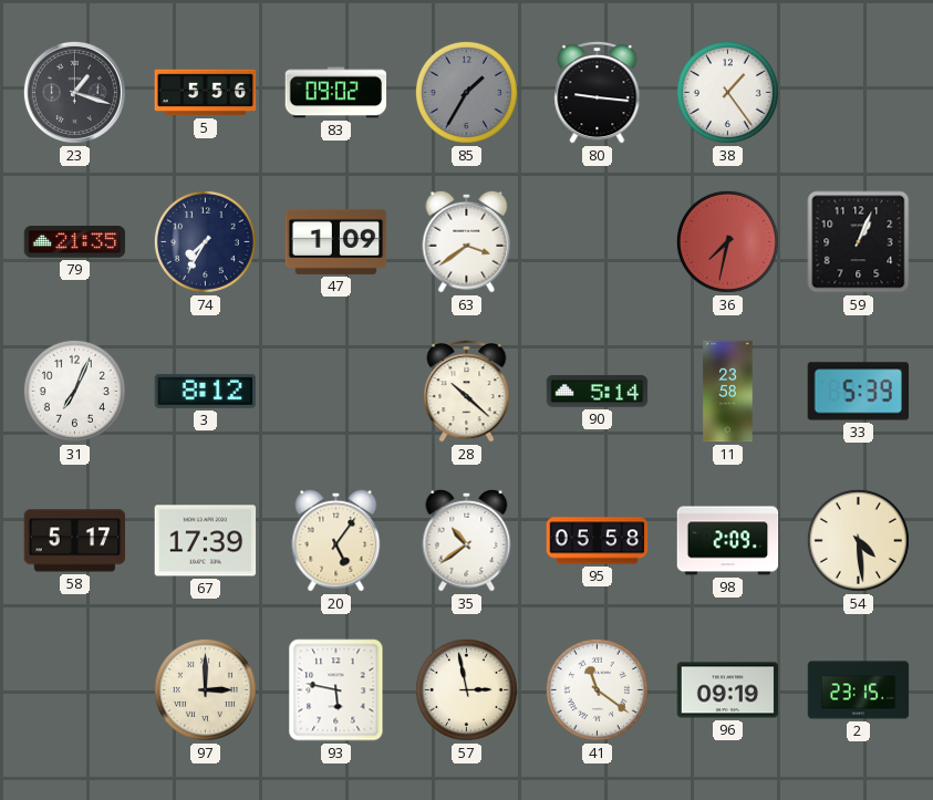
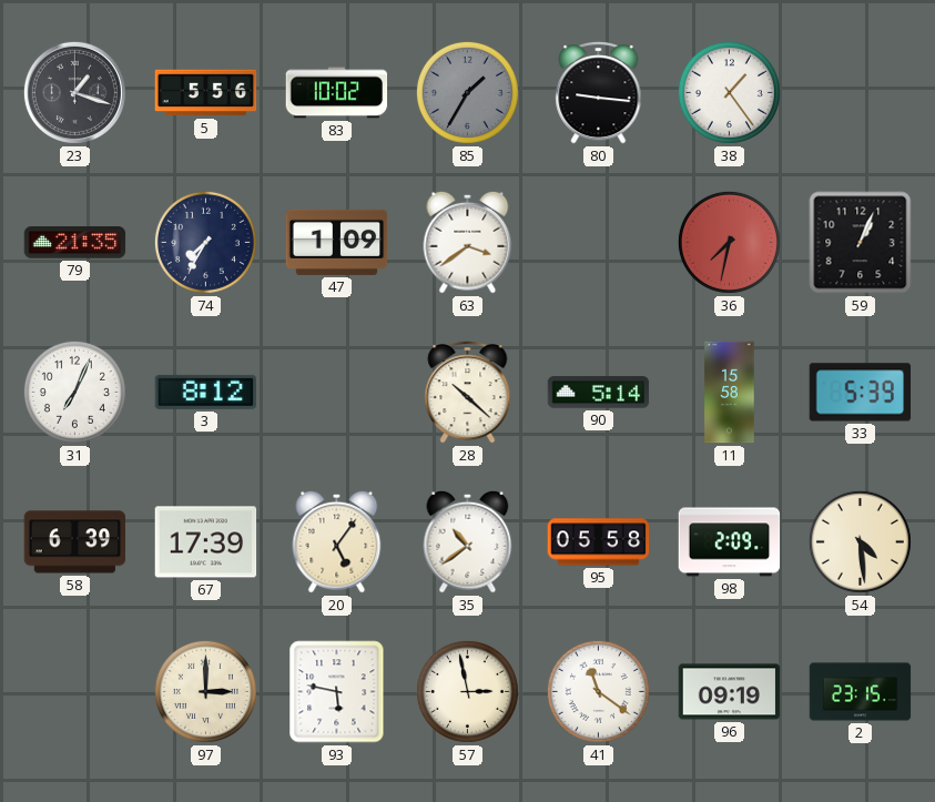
83: 09:02 -> 10:02 (337, 93)
11: 23:58 -> 15:58 (730, 393)
58: 5:17 -> 6:39 (75, 542)
